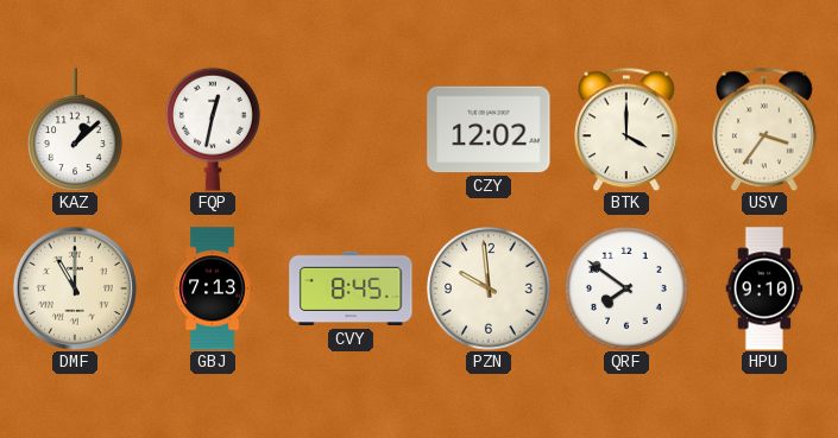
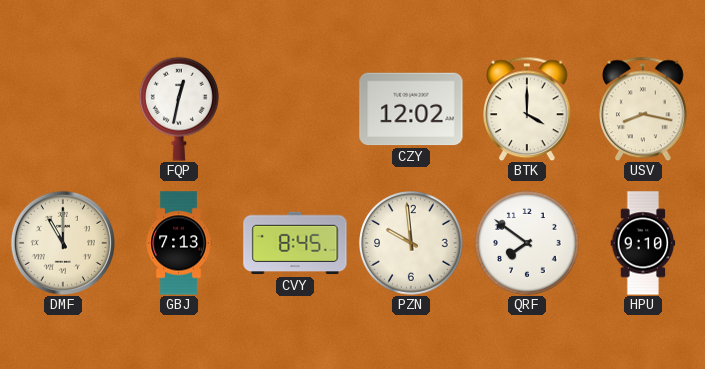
KAZ: 1:08 -> none (75, 129)
USV: 3:36 -> 8:17 (644, 109)
